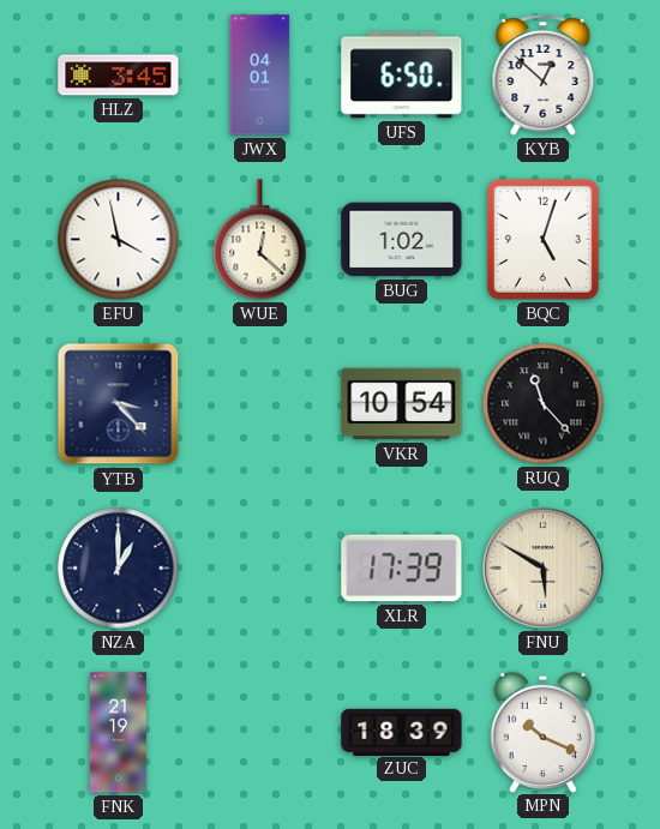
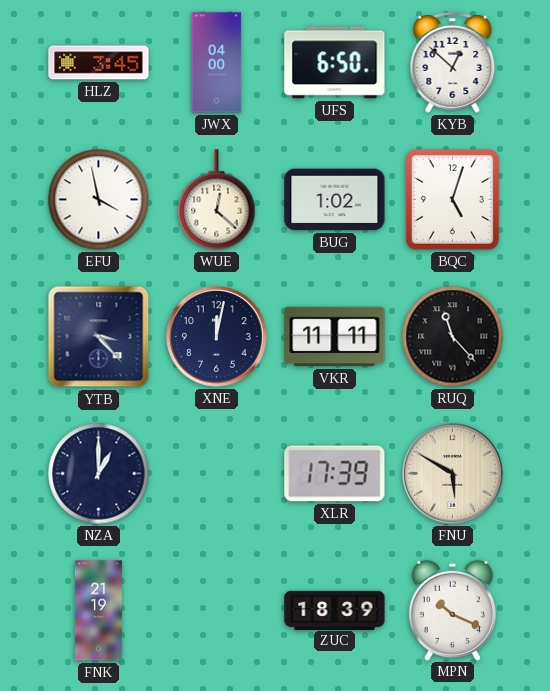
JWX: 04:01 -> 04:00 (217, 63)
XNE: none -> 12:02 (217, 337)
VKR: 10:54 -> 11:11 (335, 337)
